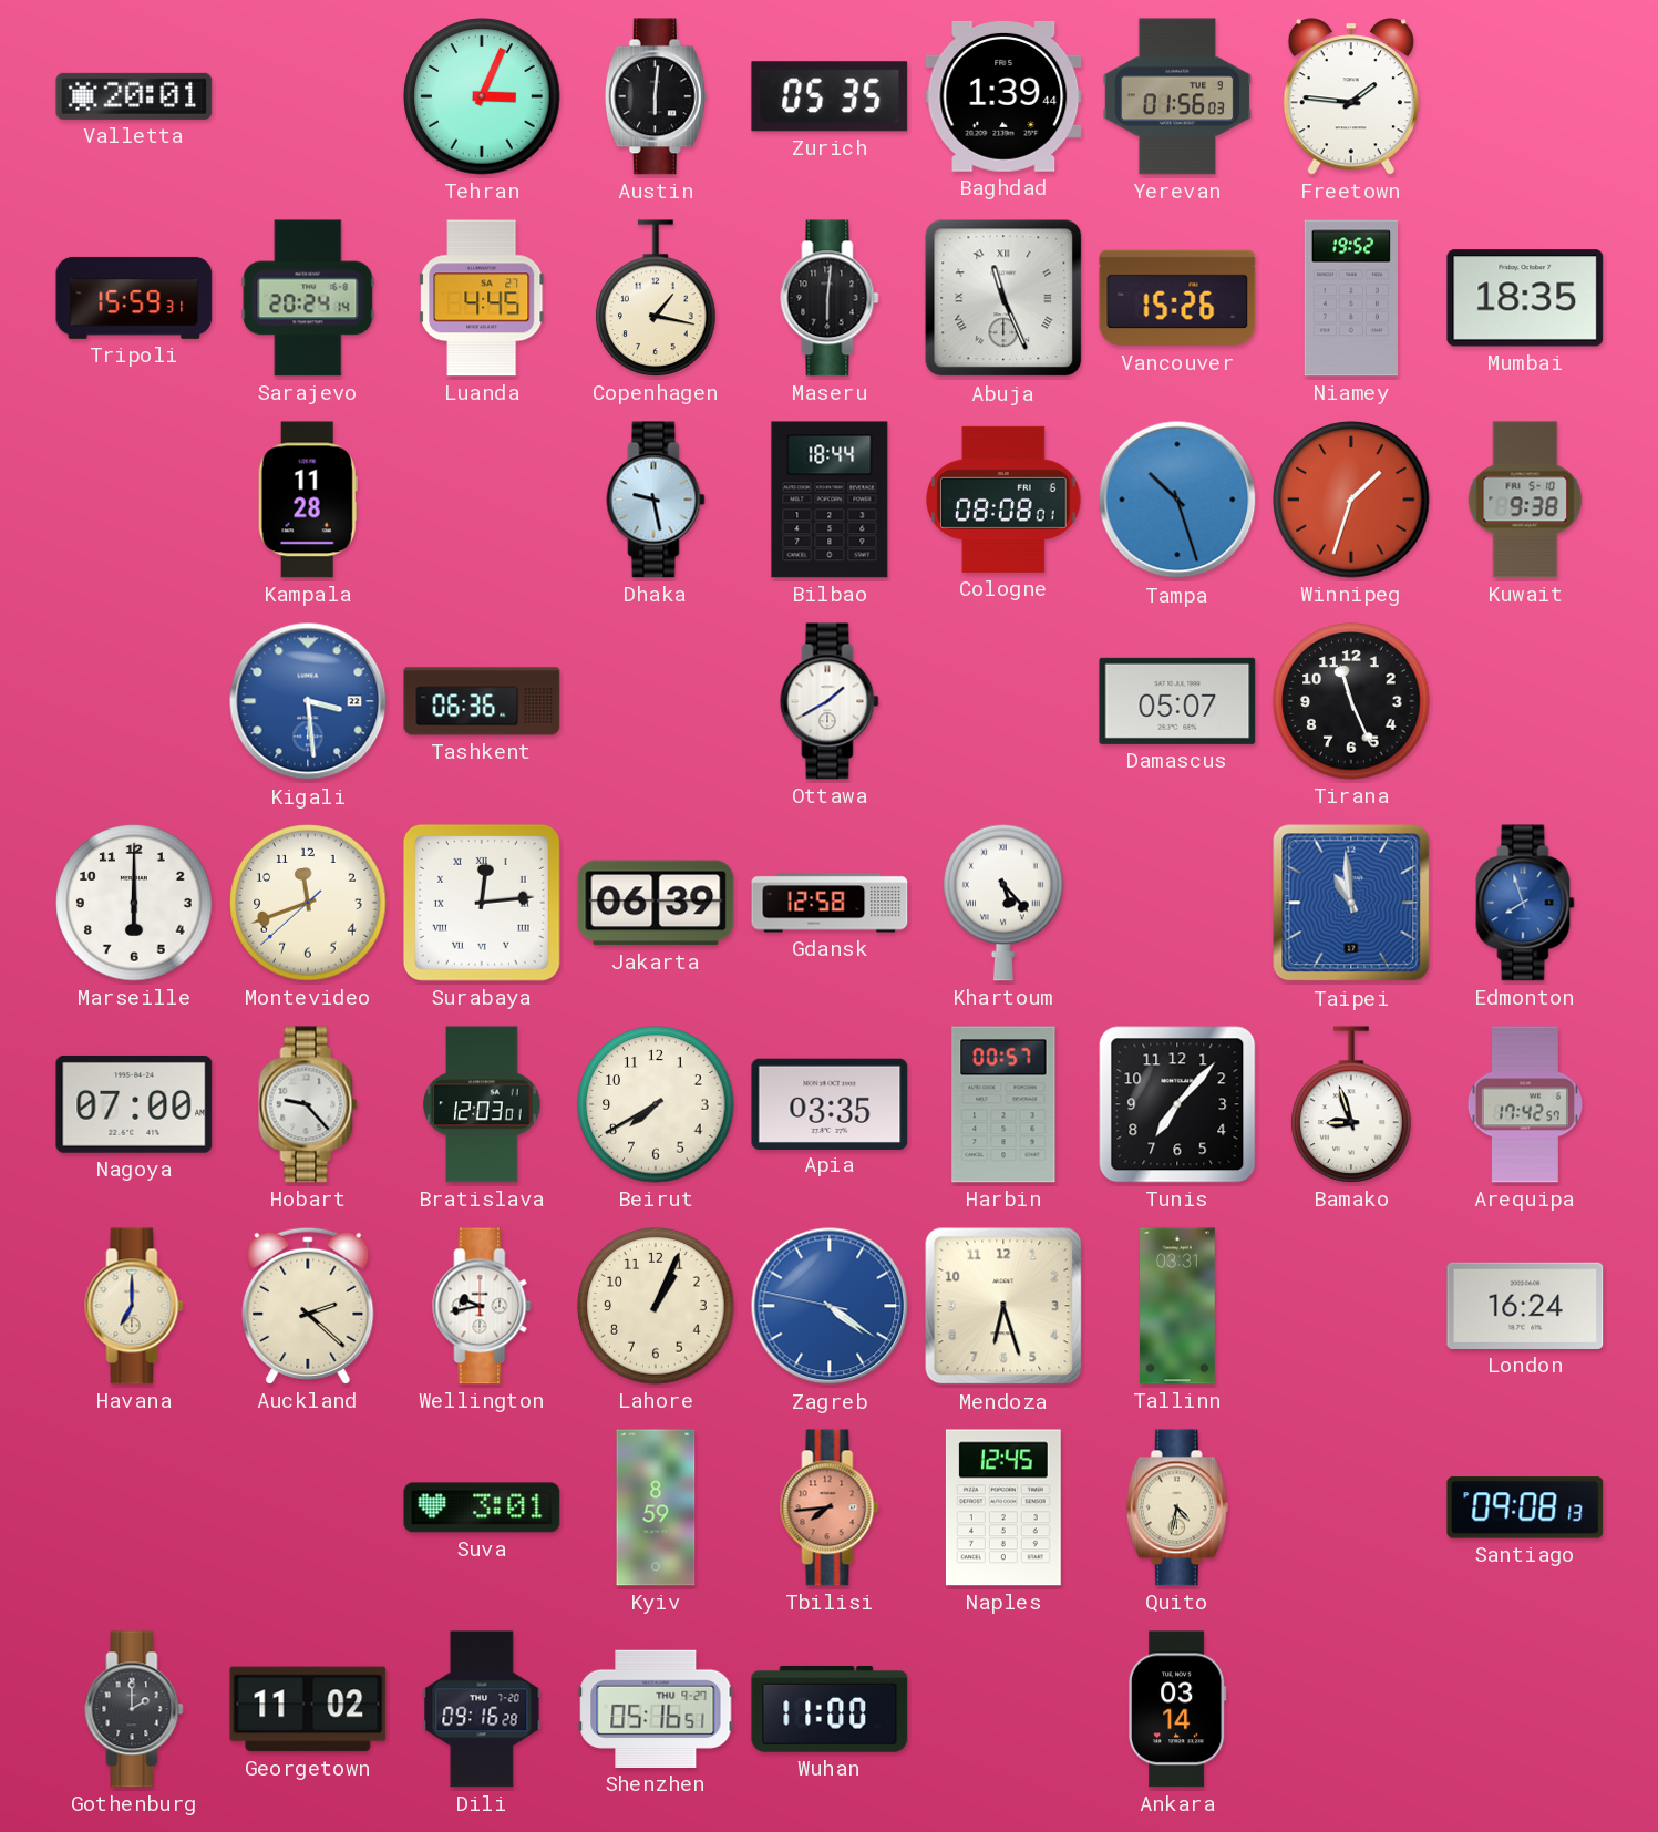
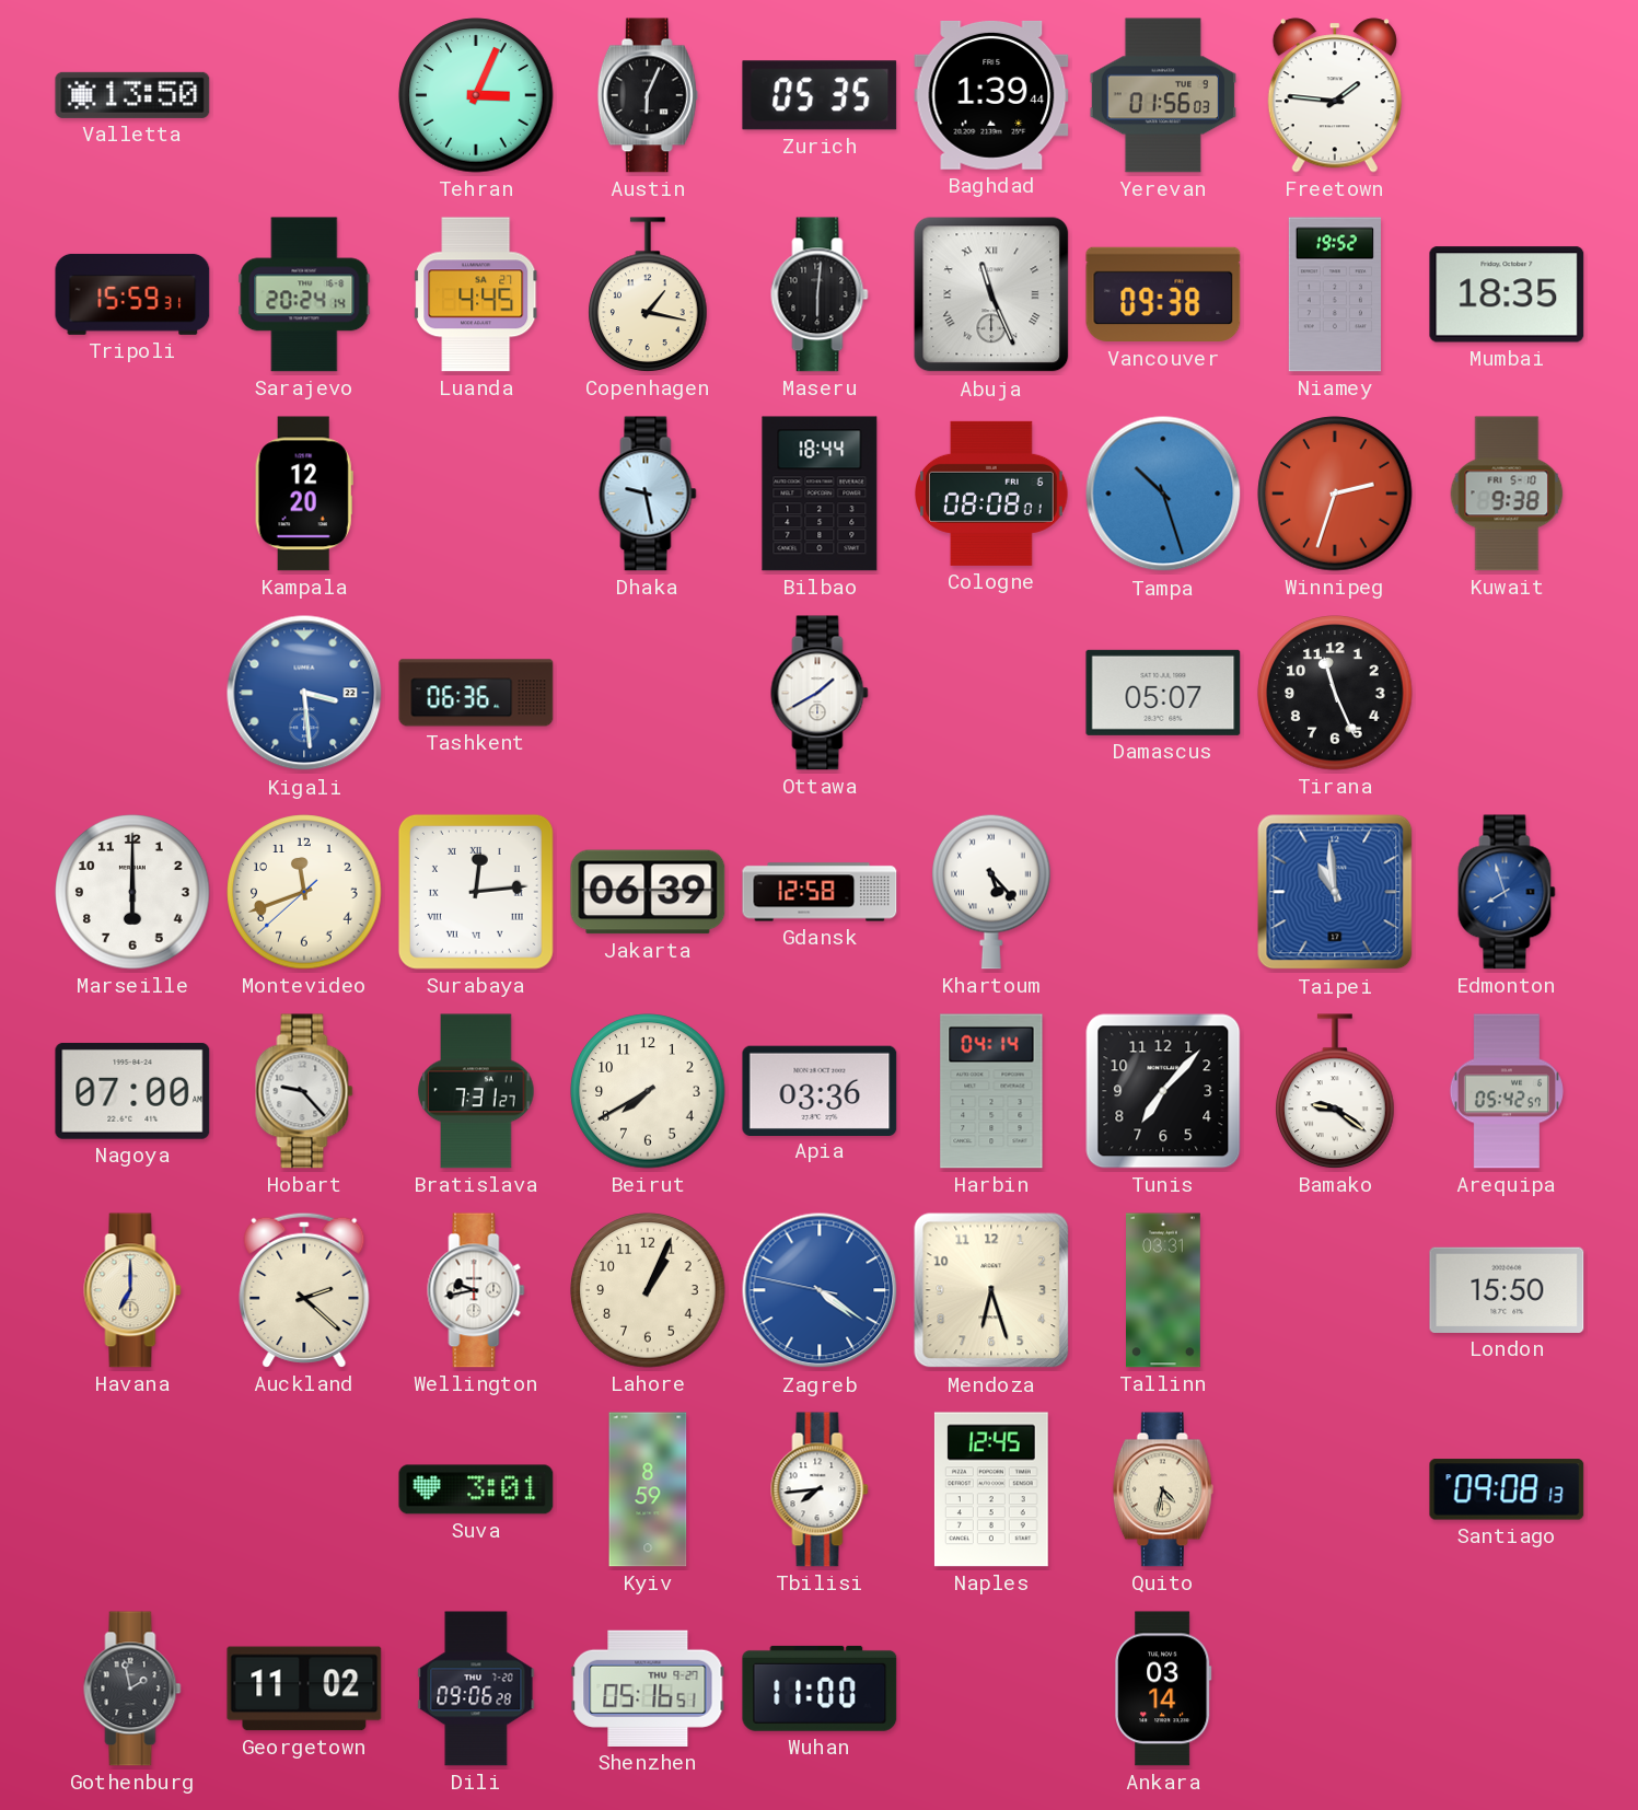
Valletta: 20:01 -> 13:50 (132, 95)
Austin: 6:01 -> 6:04 (648, 95)
Vancouver: 15:26 -> 09:38 (1163, 294)
Kampala: 11:28 -> 12:20 (304, 494)
Winnipeg: 1:33 -> 2:33 (1335, 494)
Bratislava: 12:03 -> 7:31 (476, 1091)
Apia: 03:35 -> 03:36 (820, 1090)
Harbin: 00:57 -> 04:14 (991, 1091)
Bamako: 8:57 -> 9:21 (1335, 1091)
Arequipa: 17:42 -> 05:42 (1506, 1091)
London: 16:24 -> 15:50 (1507, 1290)
Tbilisi dial: salmon -> white (820, 1489)
Gothenburg: 2:00 -> 1:58 (132, 1689)
Dili: 09:16 -> 09:06 (476, 1689)
